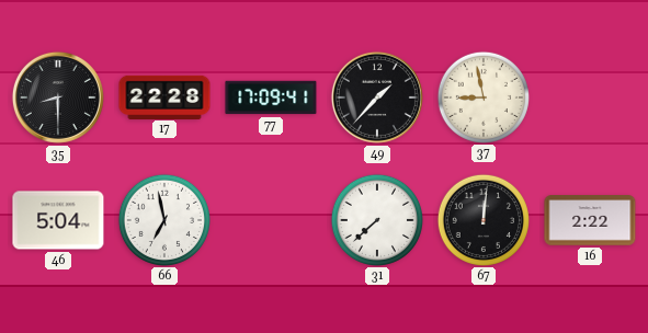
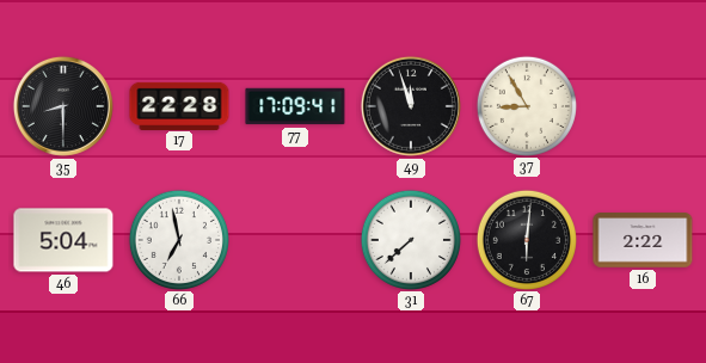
49: 1:37 -> 11:57 (411, 106)
37: 8:58 -> 8:55 (526, 105)
67: 12:01 -> 6:01 (526, 239)
